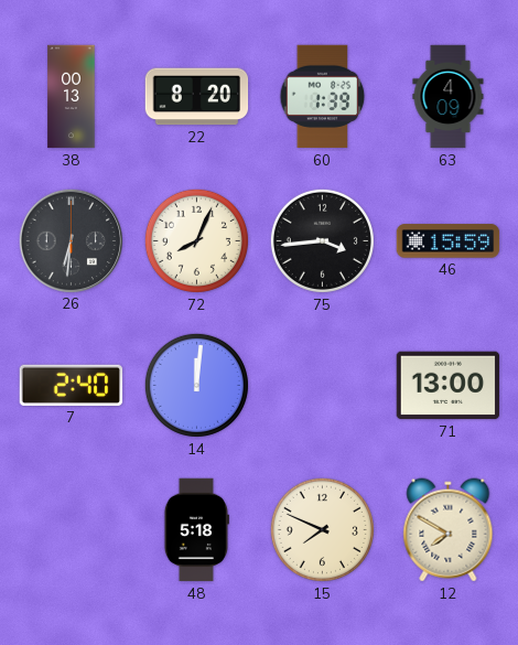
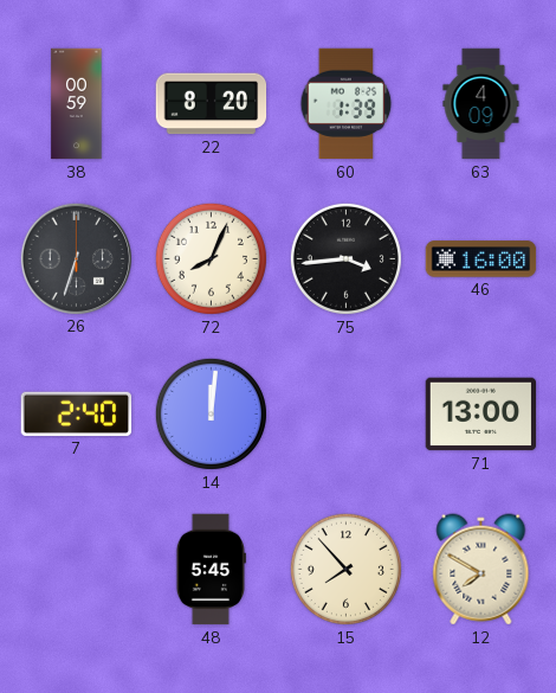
38: 00:13 -> 00:59 (77, 104)
26: 6:31 -> 6:33 (76, 258)
46: 15:59 -> 16:00 (481, 259)
48: 5:18 -> 5:45 (211, 570)
15: 7:49 -> 7:53 (345, 569)
